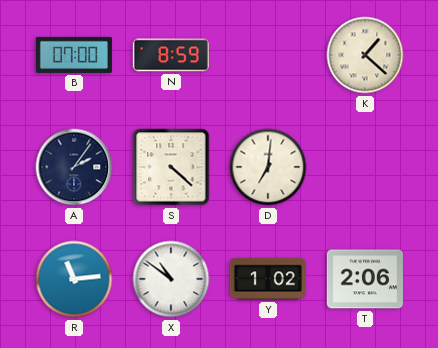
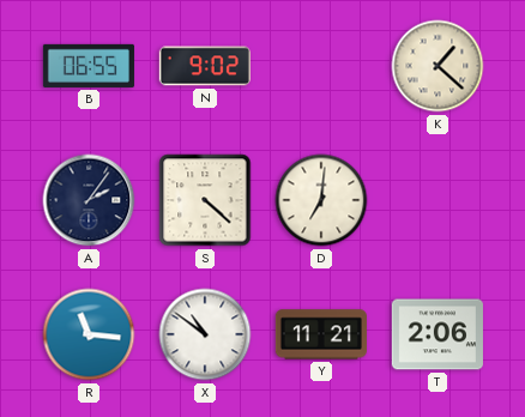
B: 07:00 -> 06:55 (89, 66)
N: 8:59 -> 9:02 (205, 66)
R: 11:14 -> 11:16 (89, 334)
Y: 1:02 -> 11:21 (321, 334)
